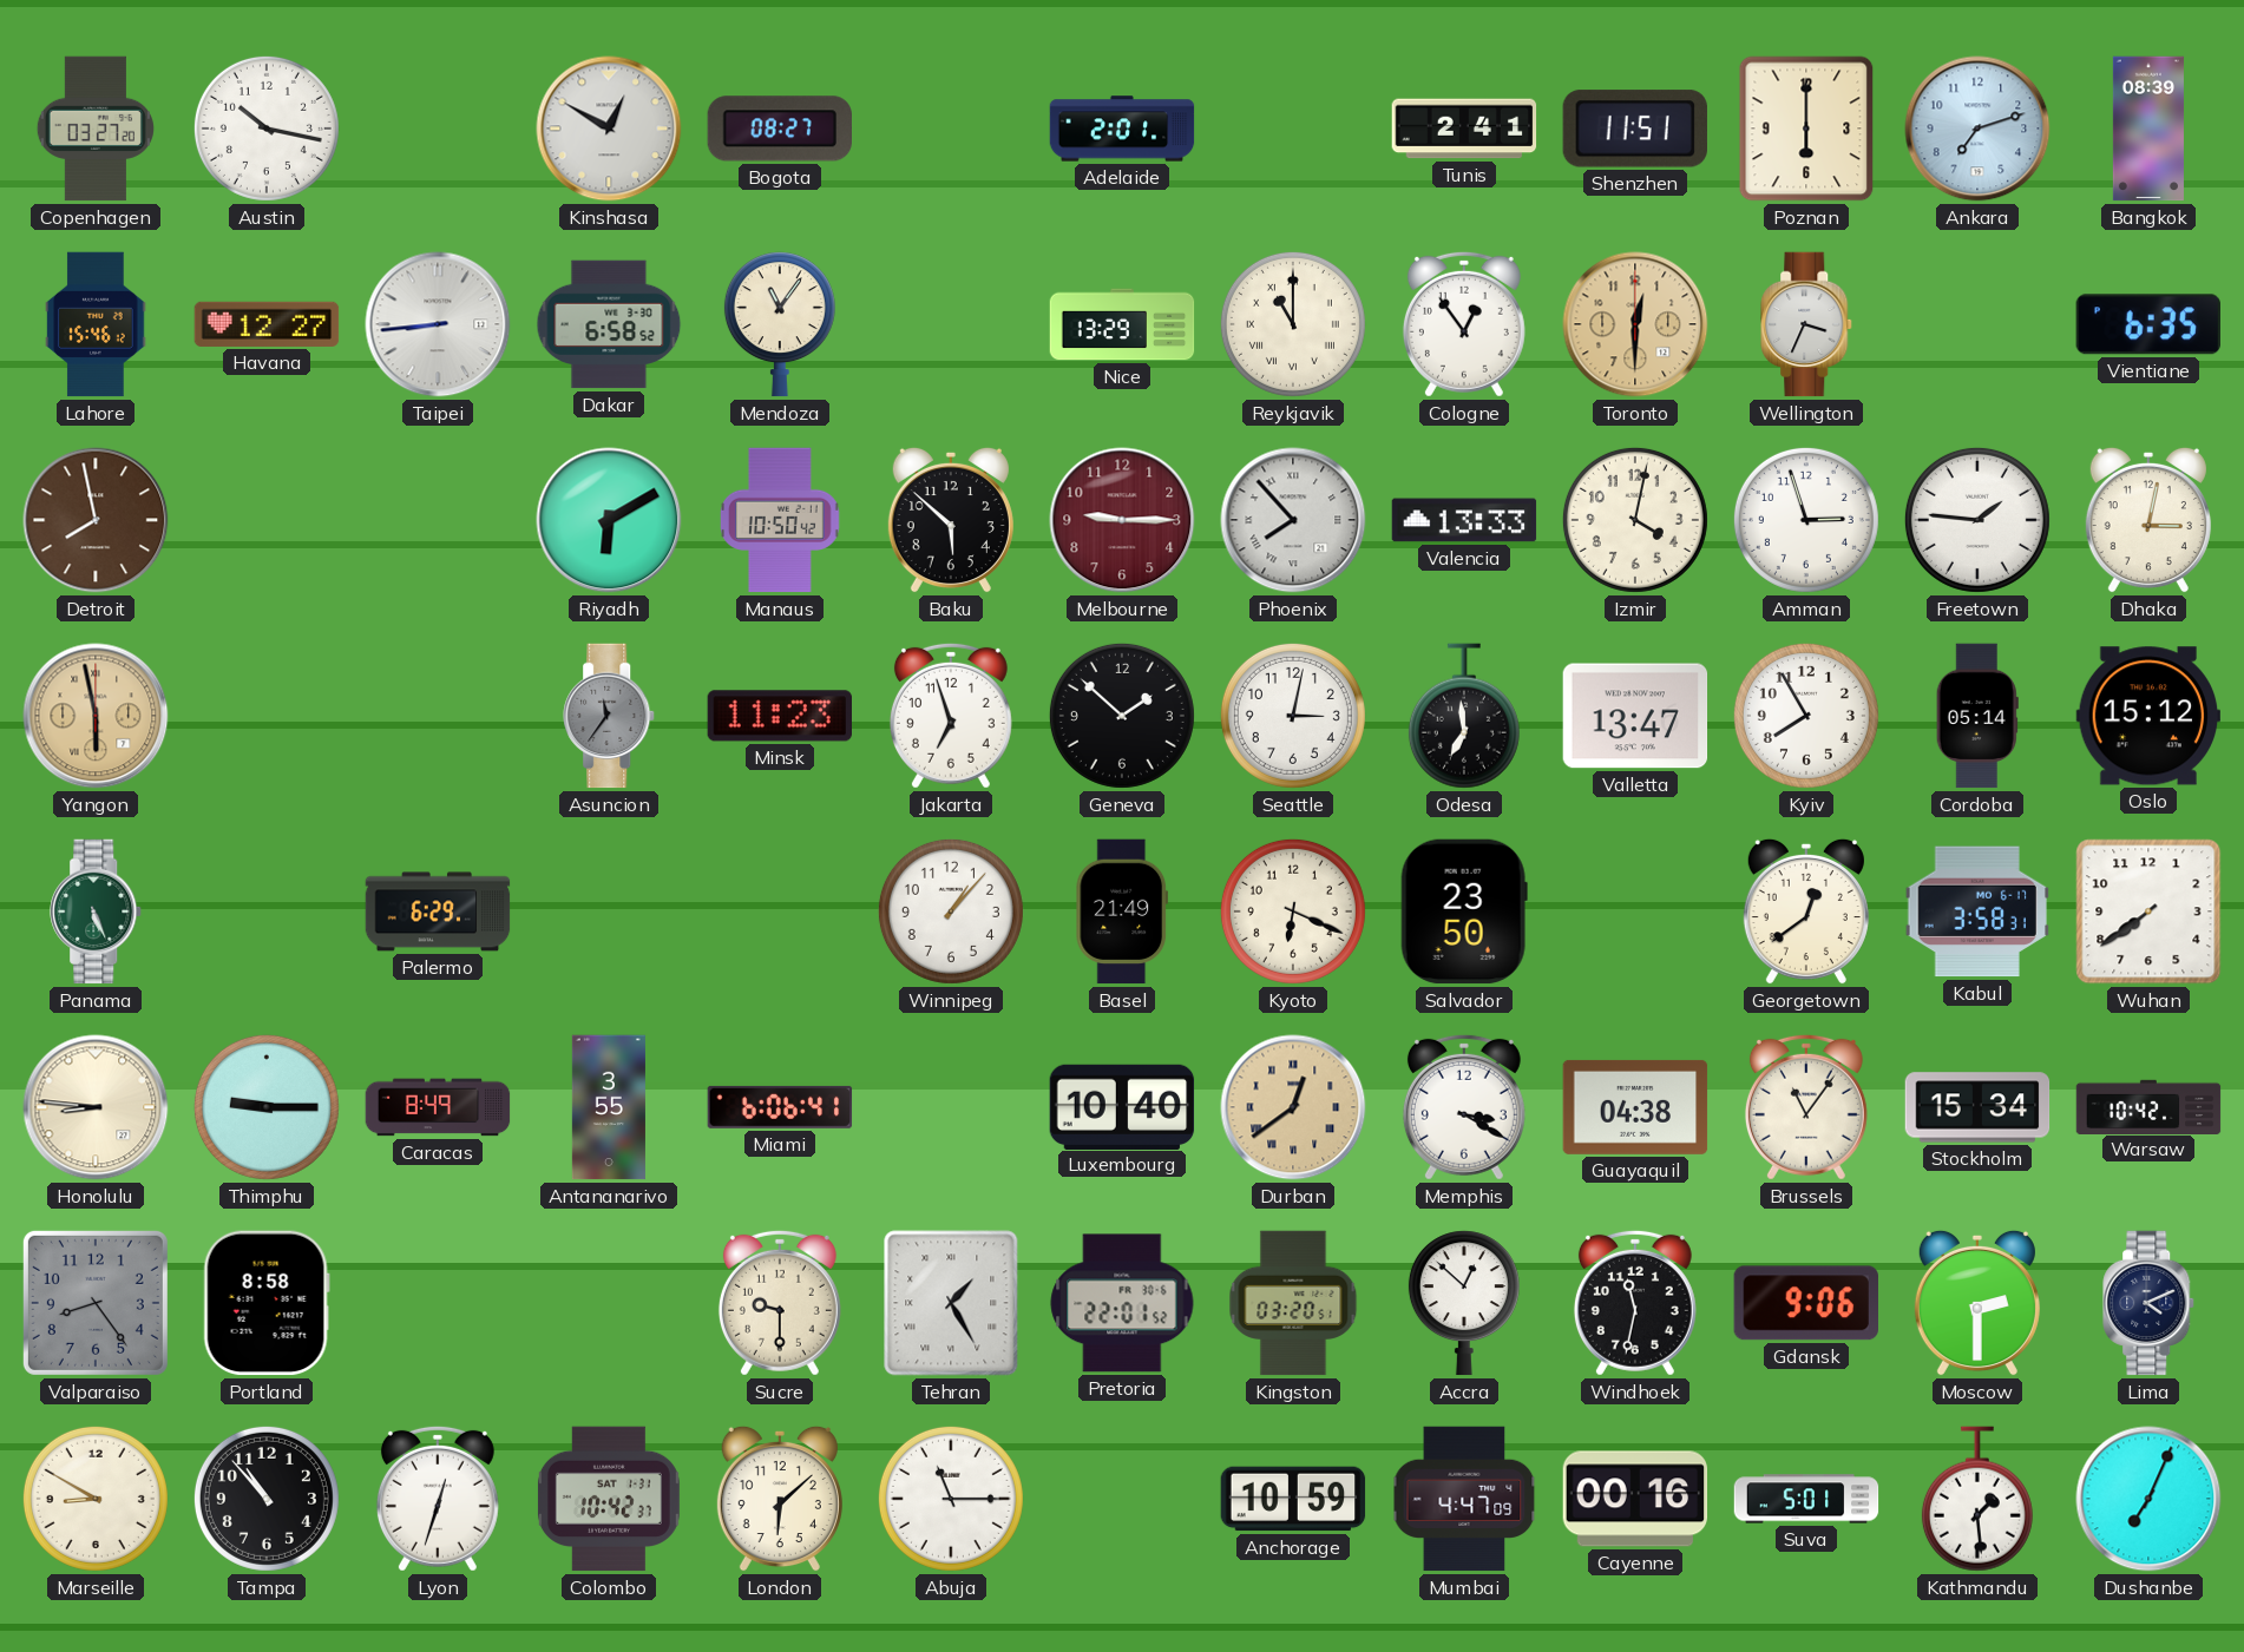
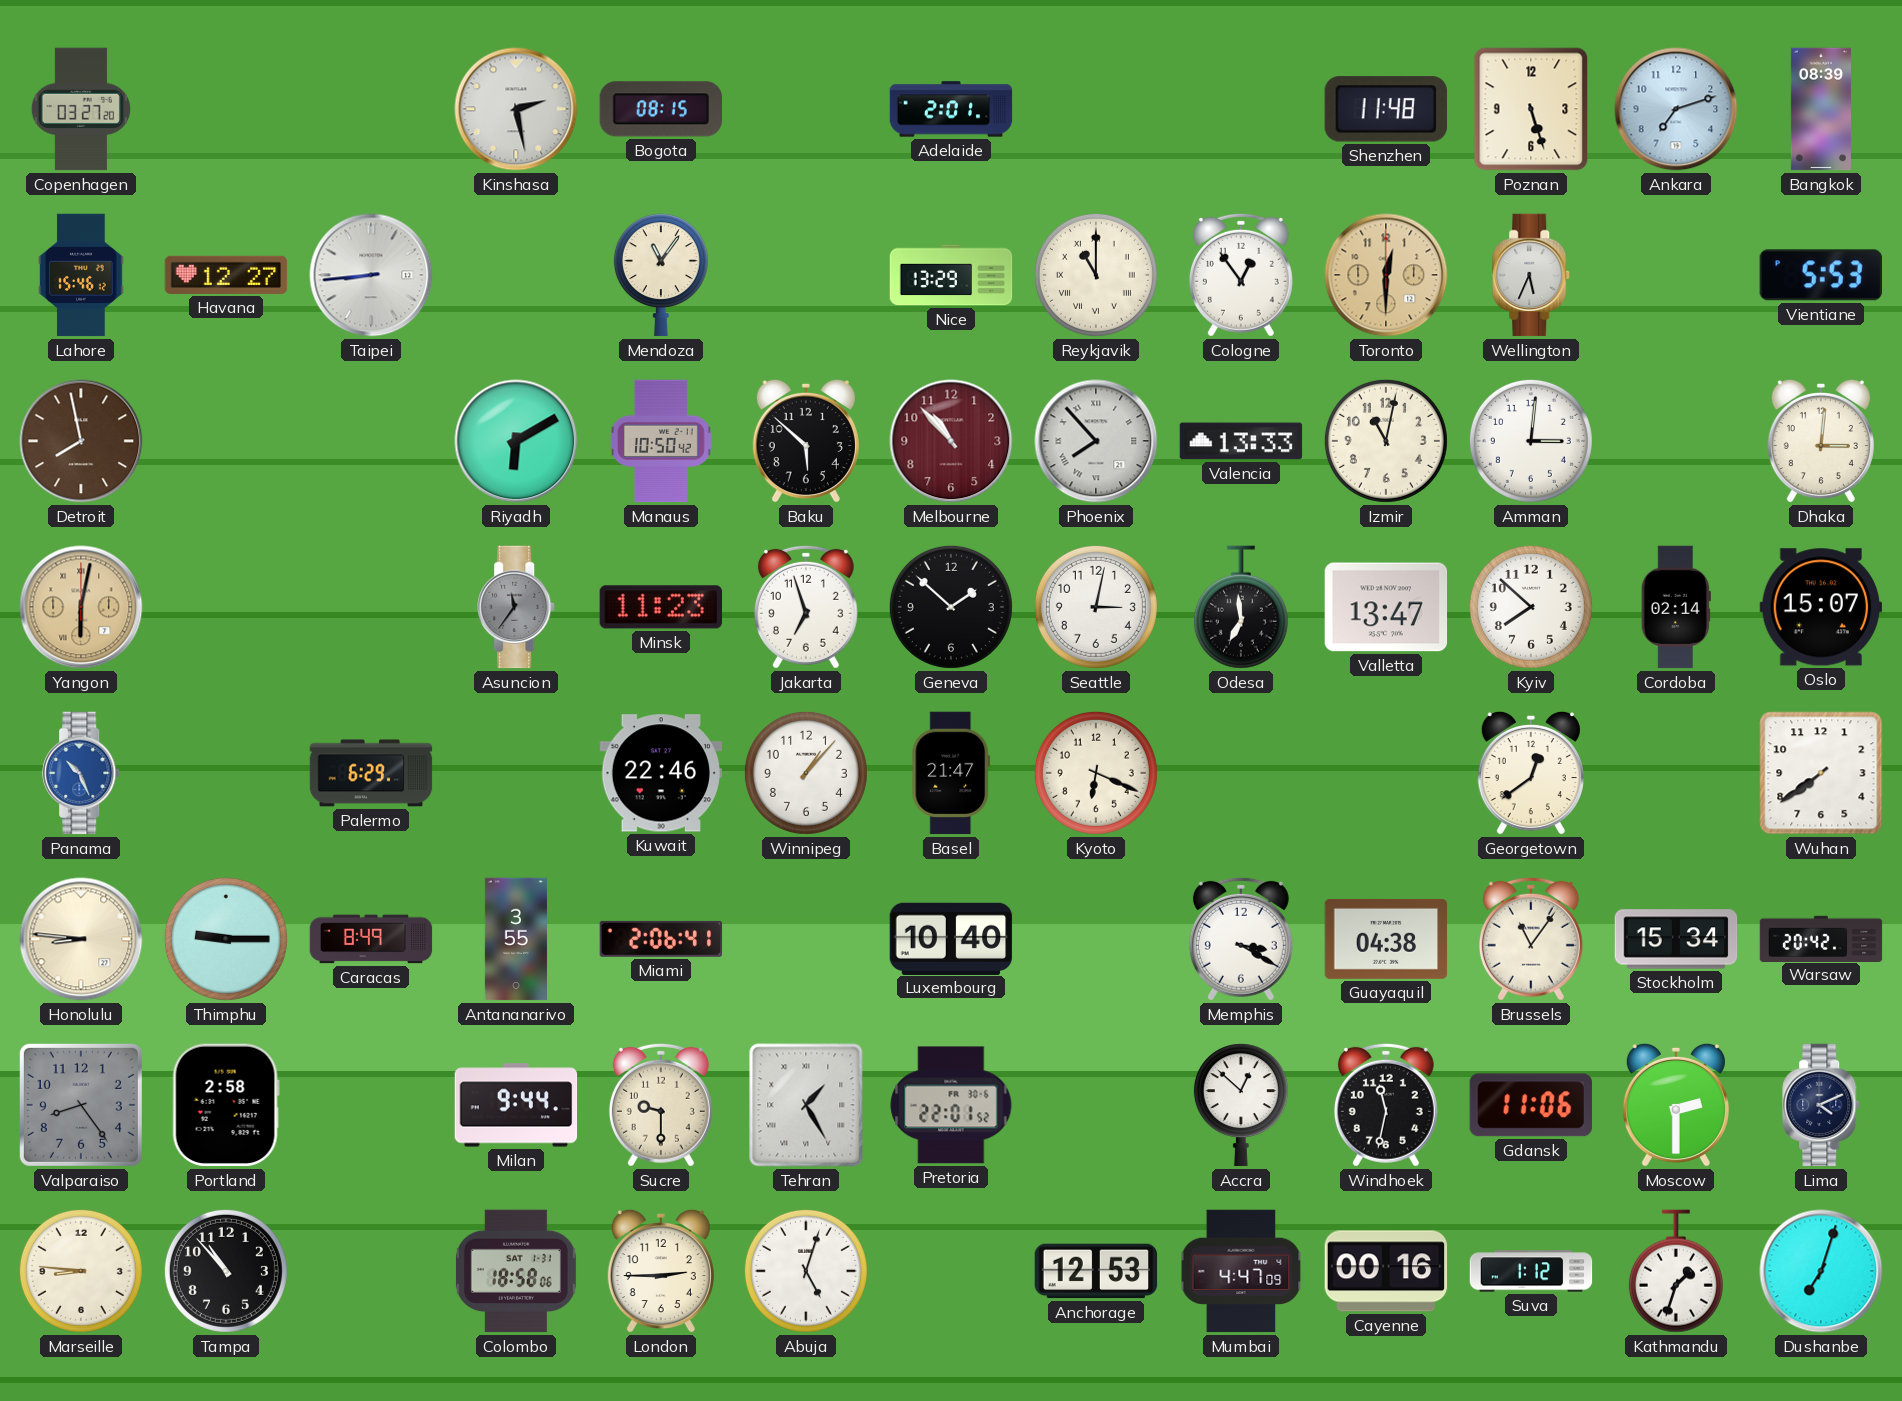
Austin: 10:17 -> none (267, 129)
Kinshasa: 12:50 -> 2:28 (516, 109)
Bogota: 08:27 -> 08:15 (660, 109)
Tunis: 2:41 -> none (1464, 129)
Shenzhen: 11:51 -> 11:48 (1386, 109)
Poznan: 6:00 -> 5:27 (1531, 109)
Dakar: 6:58 -> none (609, 324)
Wellington: 3:34 -> 5:34 (1532, 275)
Vientiane: 6:35 -> 5:53 (1821, 275)
Melbourne: 9:15 -> 10:53 (951, 441)
Izmir: 4:02 -> 11:02 (1386, 441)
Amman: 2:57 -> 3:01 (1531, 441)
Freetown: 1:46 -> none (1977, 520)
Dhaka: 3:02 -> 3:01 (1821, 441)
Yangon: 5:58 -> 6:02 (81, 607)
Kyiv: 7:55 -> 7:52 (1531, 607)
Cordoba: 05:14 -> 02:14 (1676, 607)
Oslo: 15:12 -> 15:07 (1821, 607)
Panama: 5:26 -> 10:26 (82, 773)
Panama dial: green -> blue (82, 773)
Kuwait: none -> 22:46 (661, 773)
Basel: 21:49 -> 21:47 (951, 773)
Salvador: 23:50 -> none (1464, 911)
Kabul: 3:58 -> none (1976, 911)
Miami: 6:06 -> 2:06 (661, 939)
Durban: 12:39 -> none (1293, 1107)
Warsaw: 10:42 -> 20:42 (1821, 938)
Portland: 8:58 -> 2:58 (226, 1105)
Milan: none -> 9:44 (516, 1105)
Kingston: 03:20 -> none (1293, 1303)
Gdansk: 9:06 -> 11:06 (1531, 1105)
Marseille: 8:50 -> 8:46 (81, 1271)
Lyon: 12:33 -> none (438, 1499)
Colombo: 10:42 -> 18:58 (516, 1271)
London: 6:08 -> 2:45 (661, 1271)
Abuja: 11:15 -> 5:03 (806, 1271)
Anchorage: 10:59 -> 12:53 (1096, 1271)
Suva: 5:01 -> 1:12 (1531, 1271)
Kathmandu: 1:29 -> 1:33 (1676, 1271)
Dushanbe: 7:04 -> 7:03 (1821, 1271)
